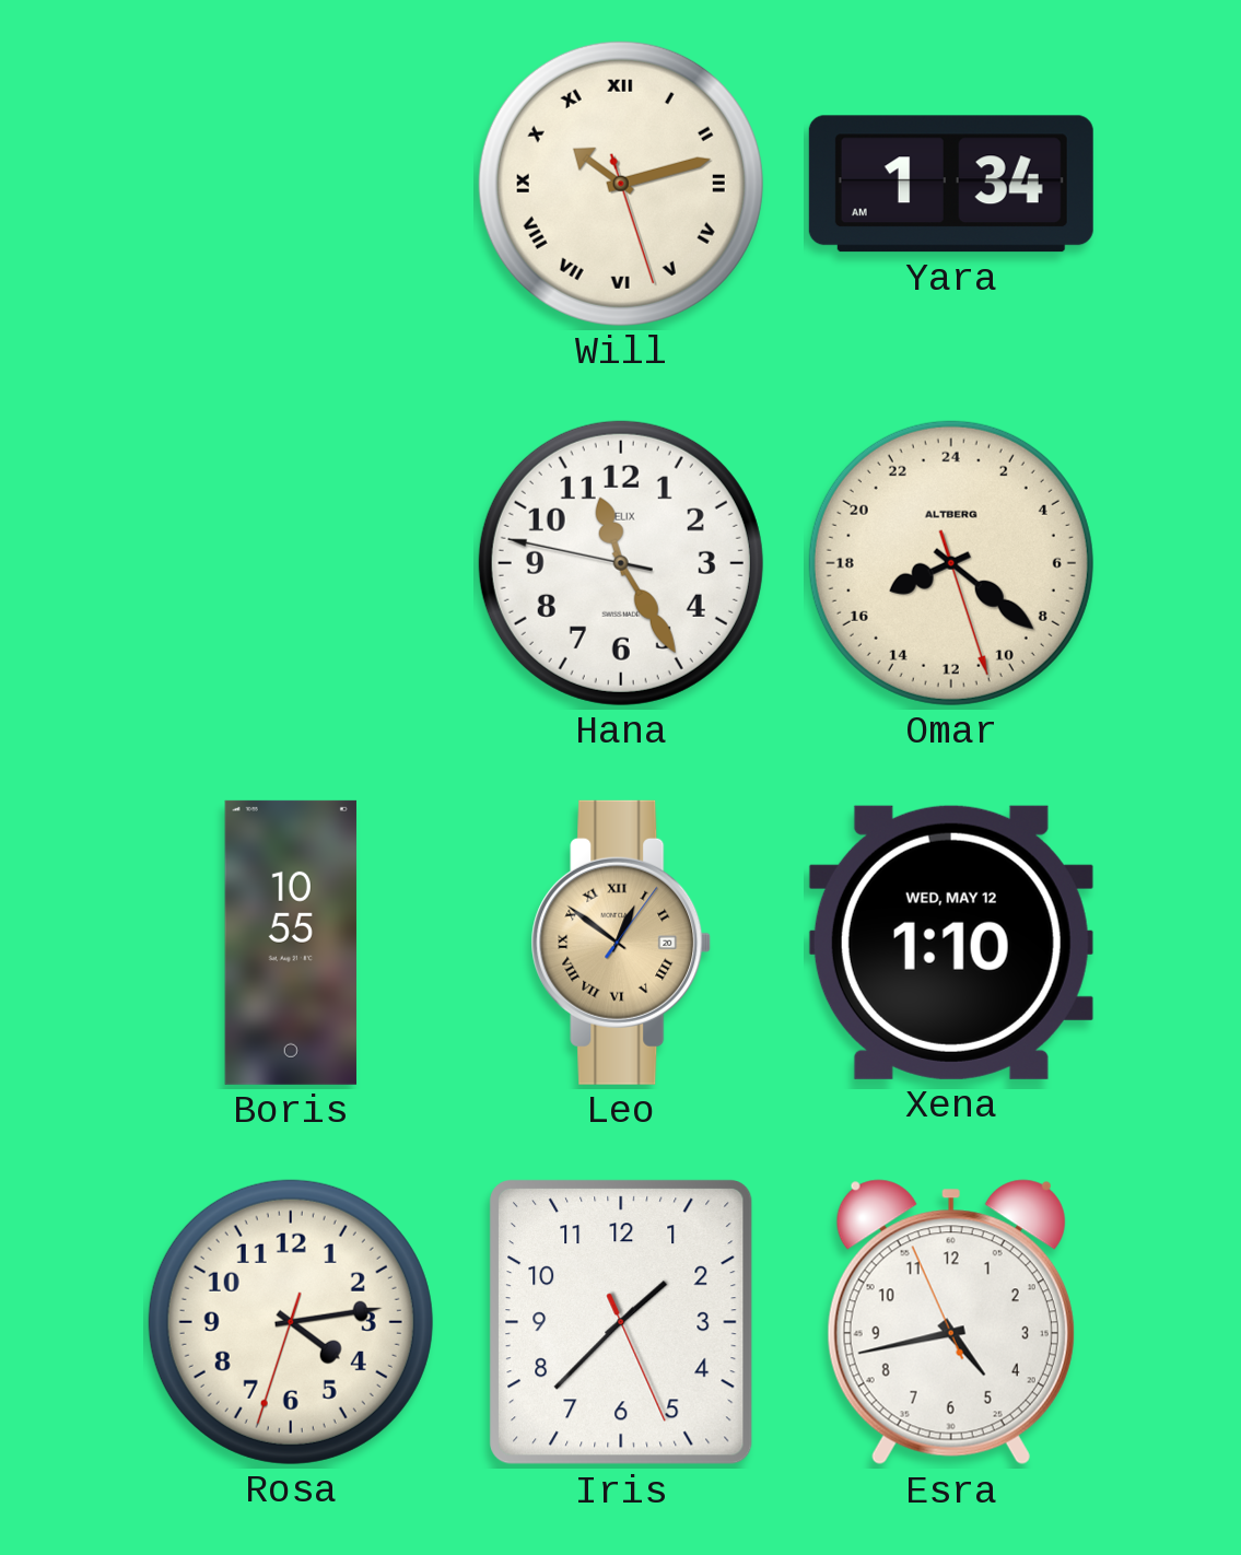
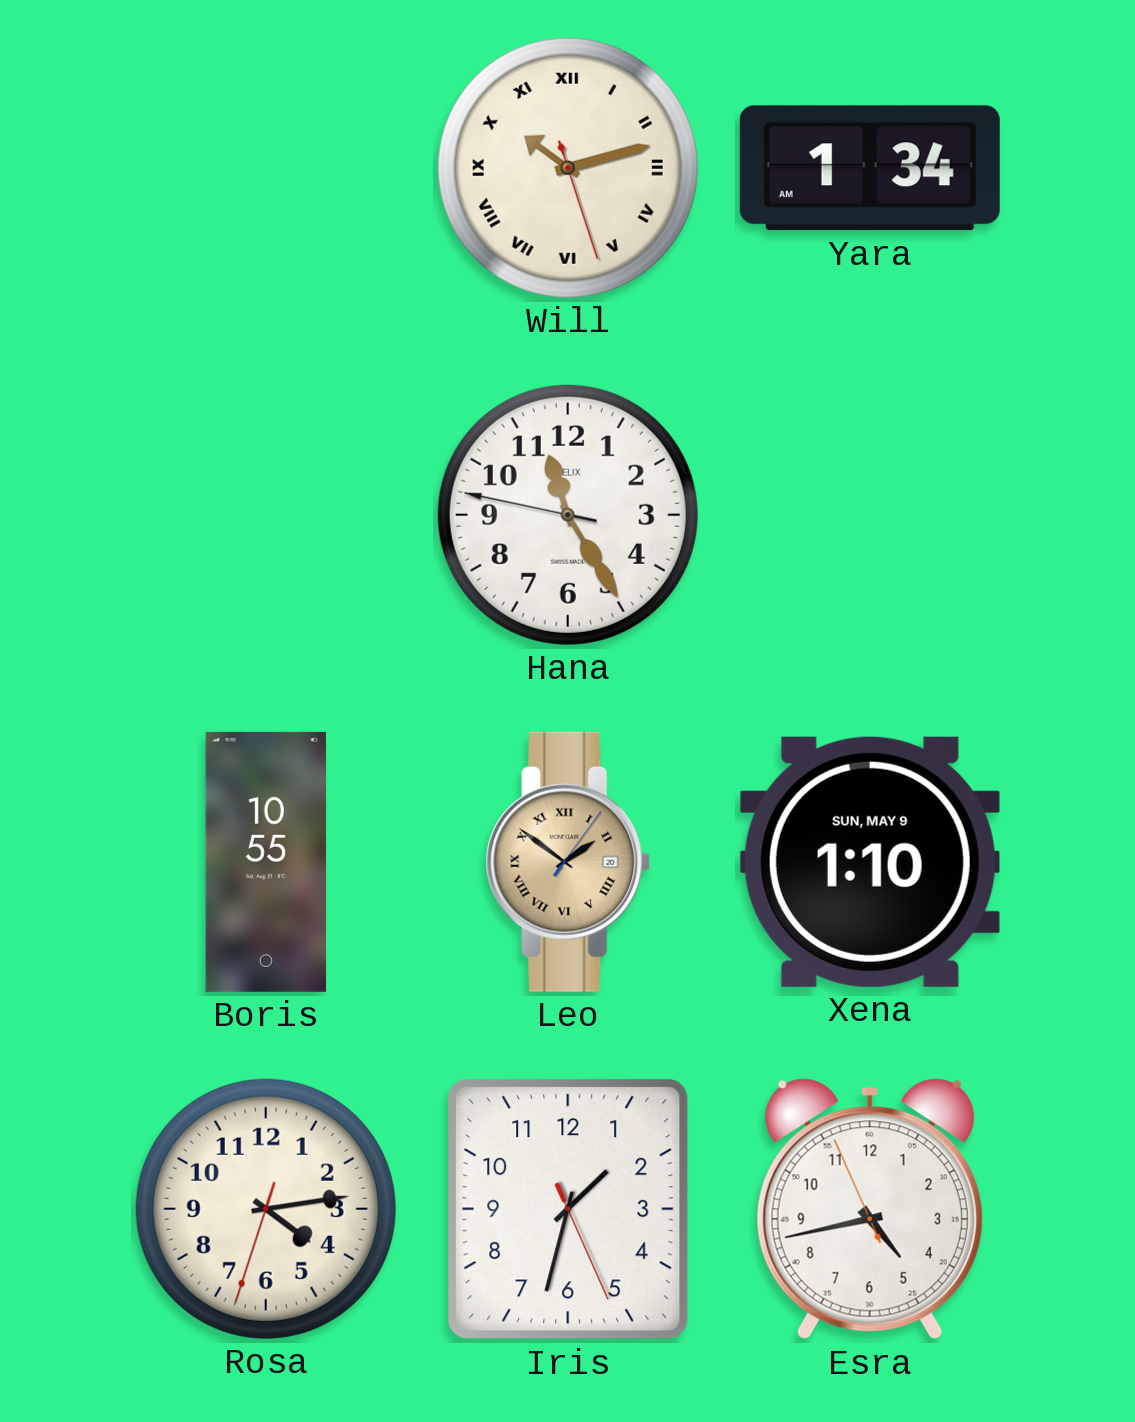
Omar: 16:21 -> none (951, 563)
Leo: 12:51 -> 1:51 (568, 862)
Xena date: WED, MAY 12 -> SUN, MAY 9 (870, 862)
Iris: 1:37 -> 1:32 (568, 1210)
